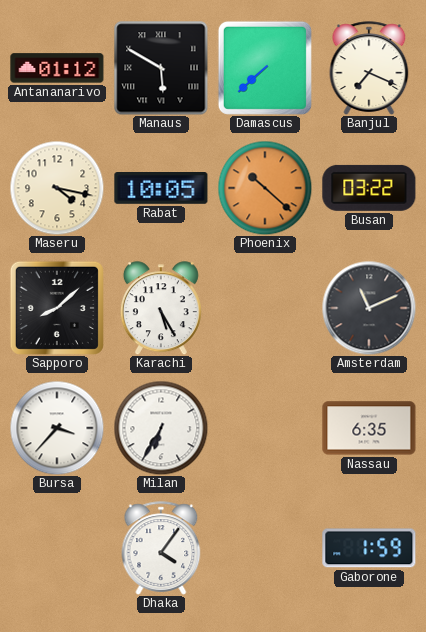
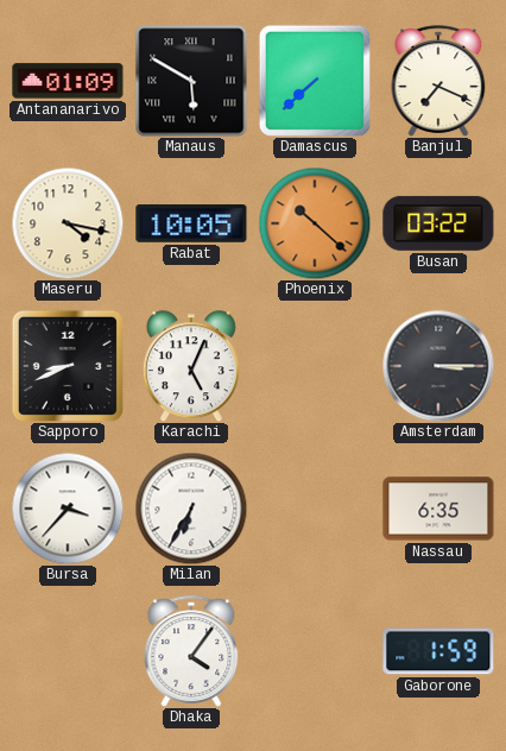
Antananarivo: 01:12 -> 01:09 (68, 81)
Sapporo: 8:08 -> 8:41 (68, 366)
Karachi: 5:25 -> 5:04 (191, 366)
Amsterdam: 11:11 -> 3:15 (438, 366)
